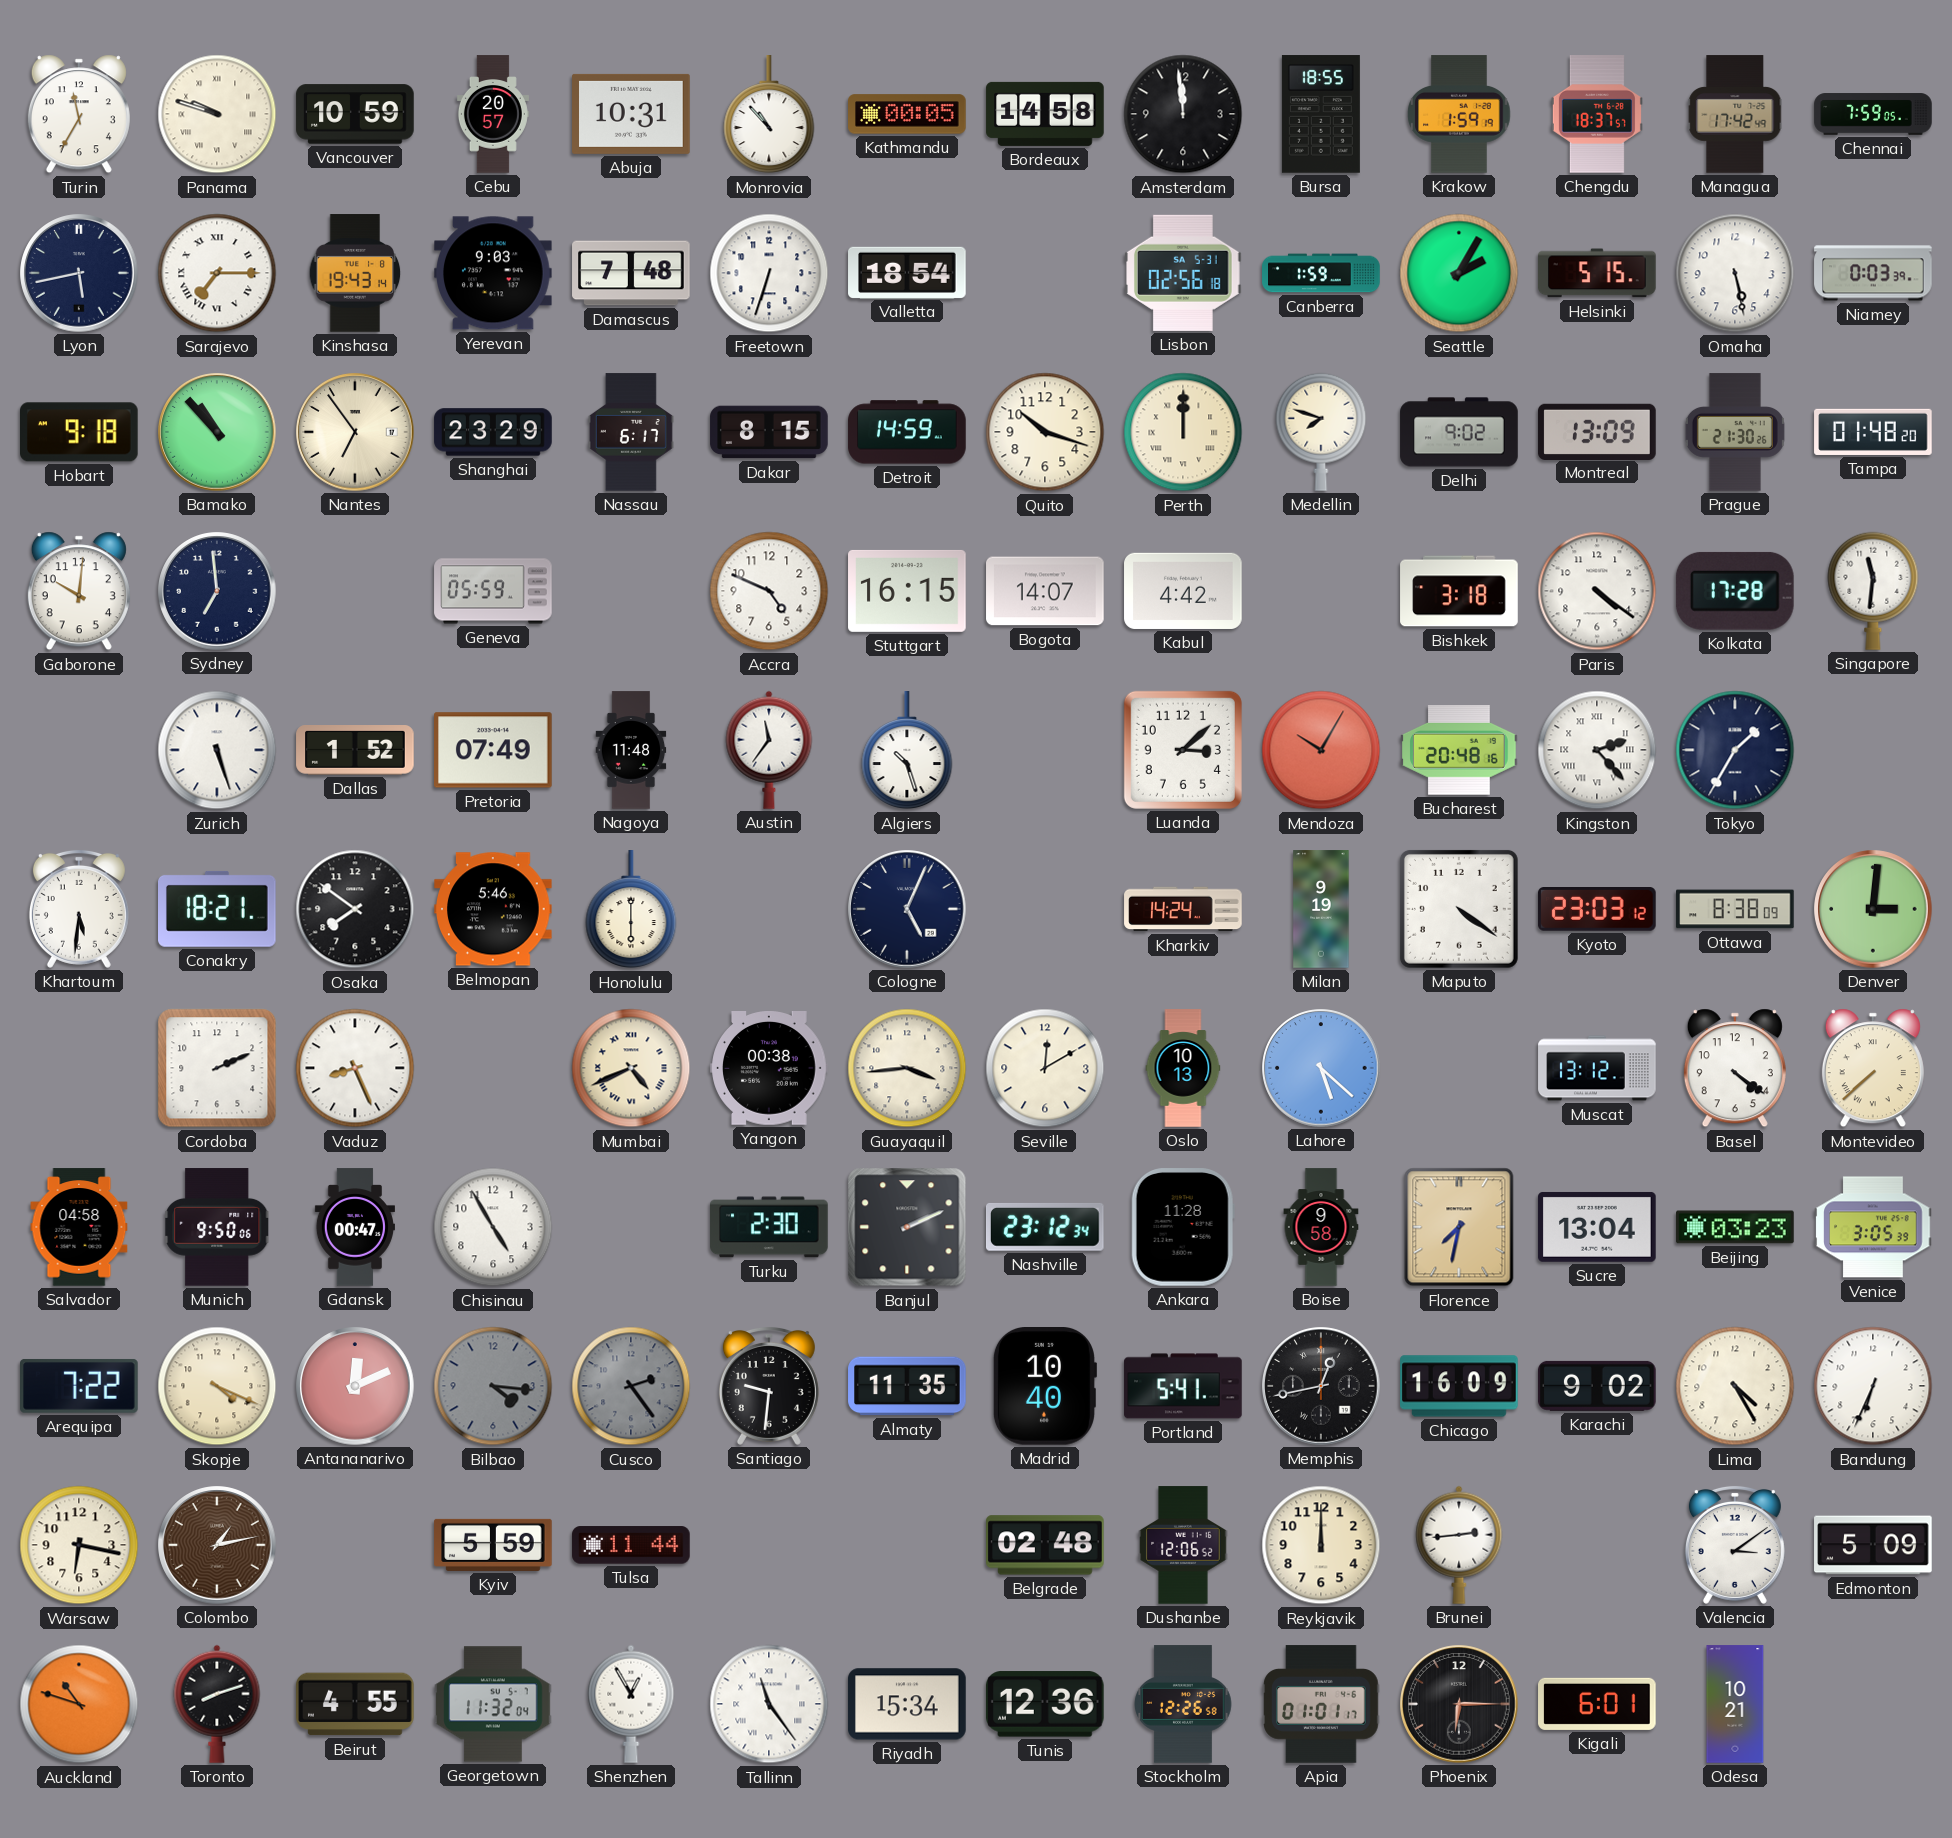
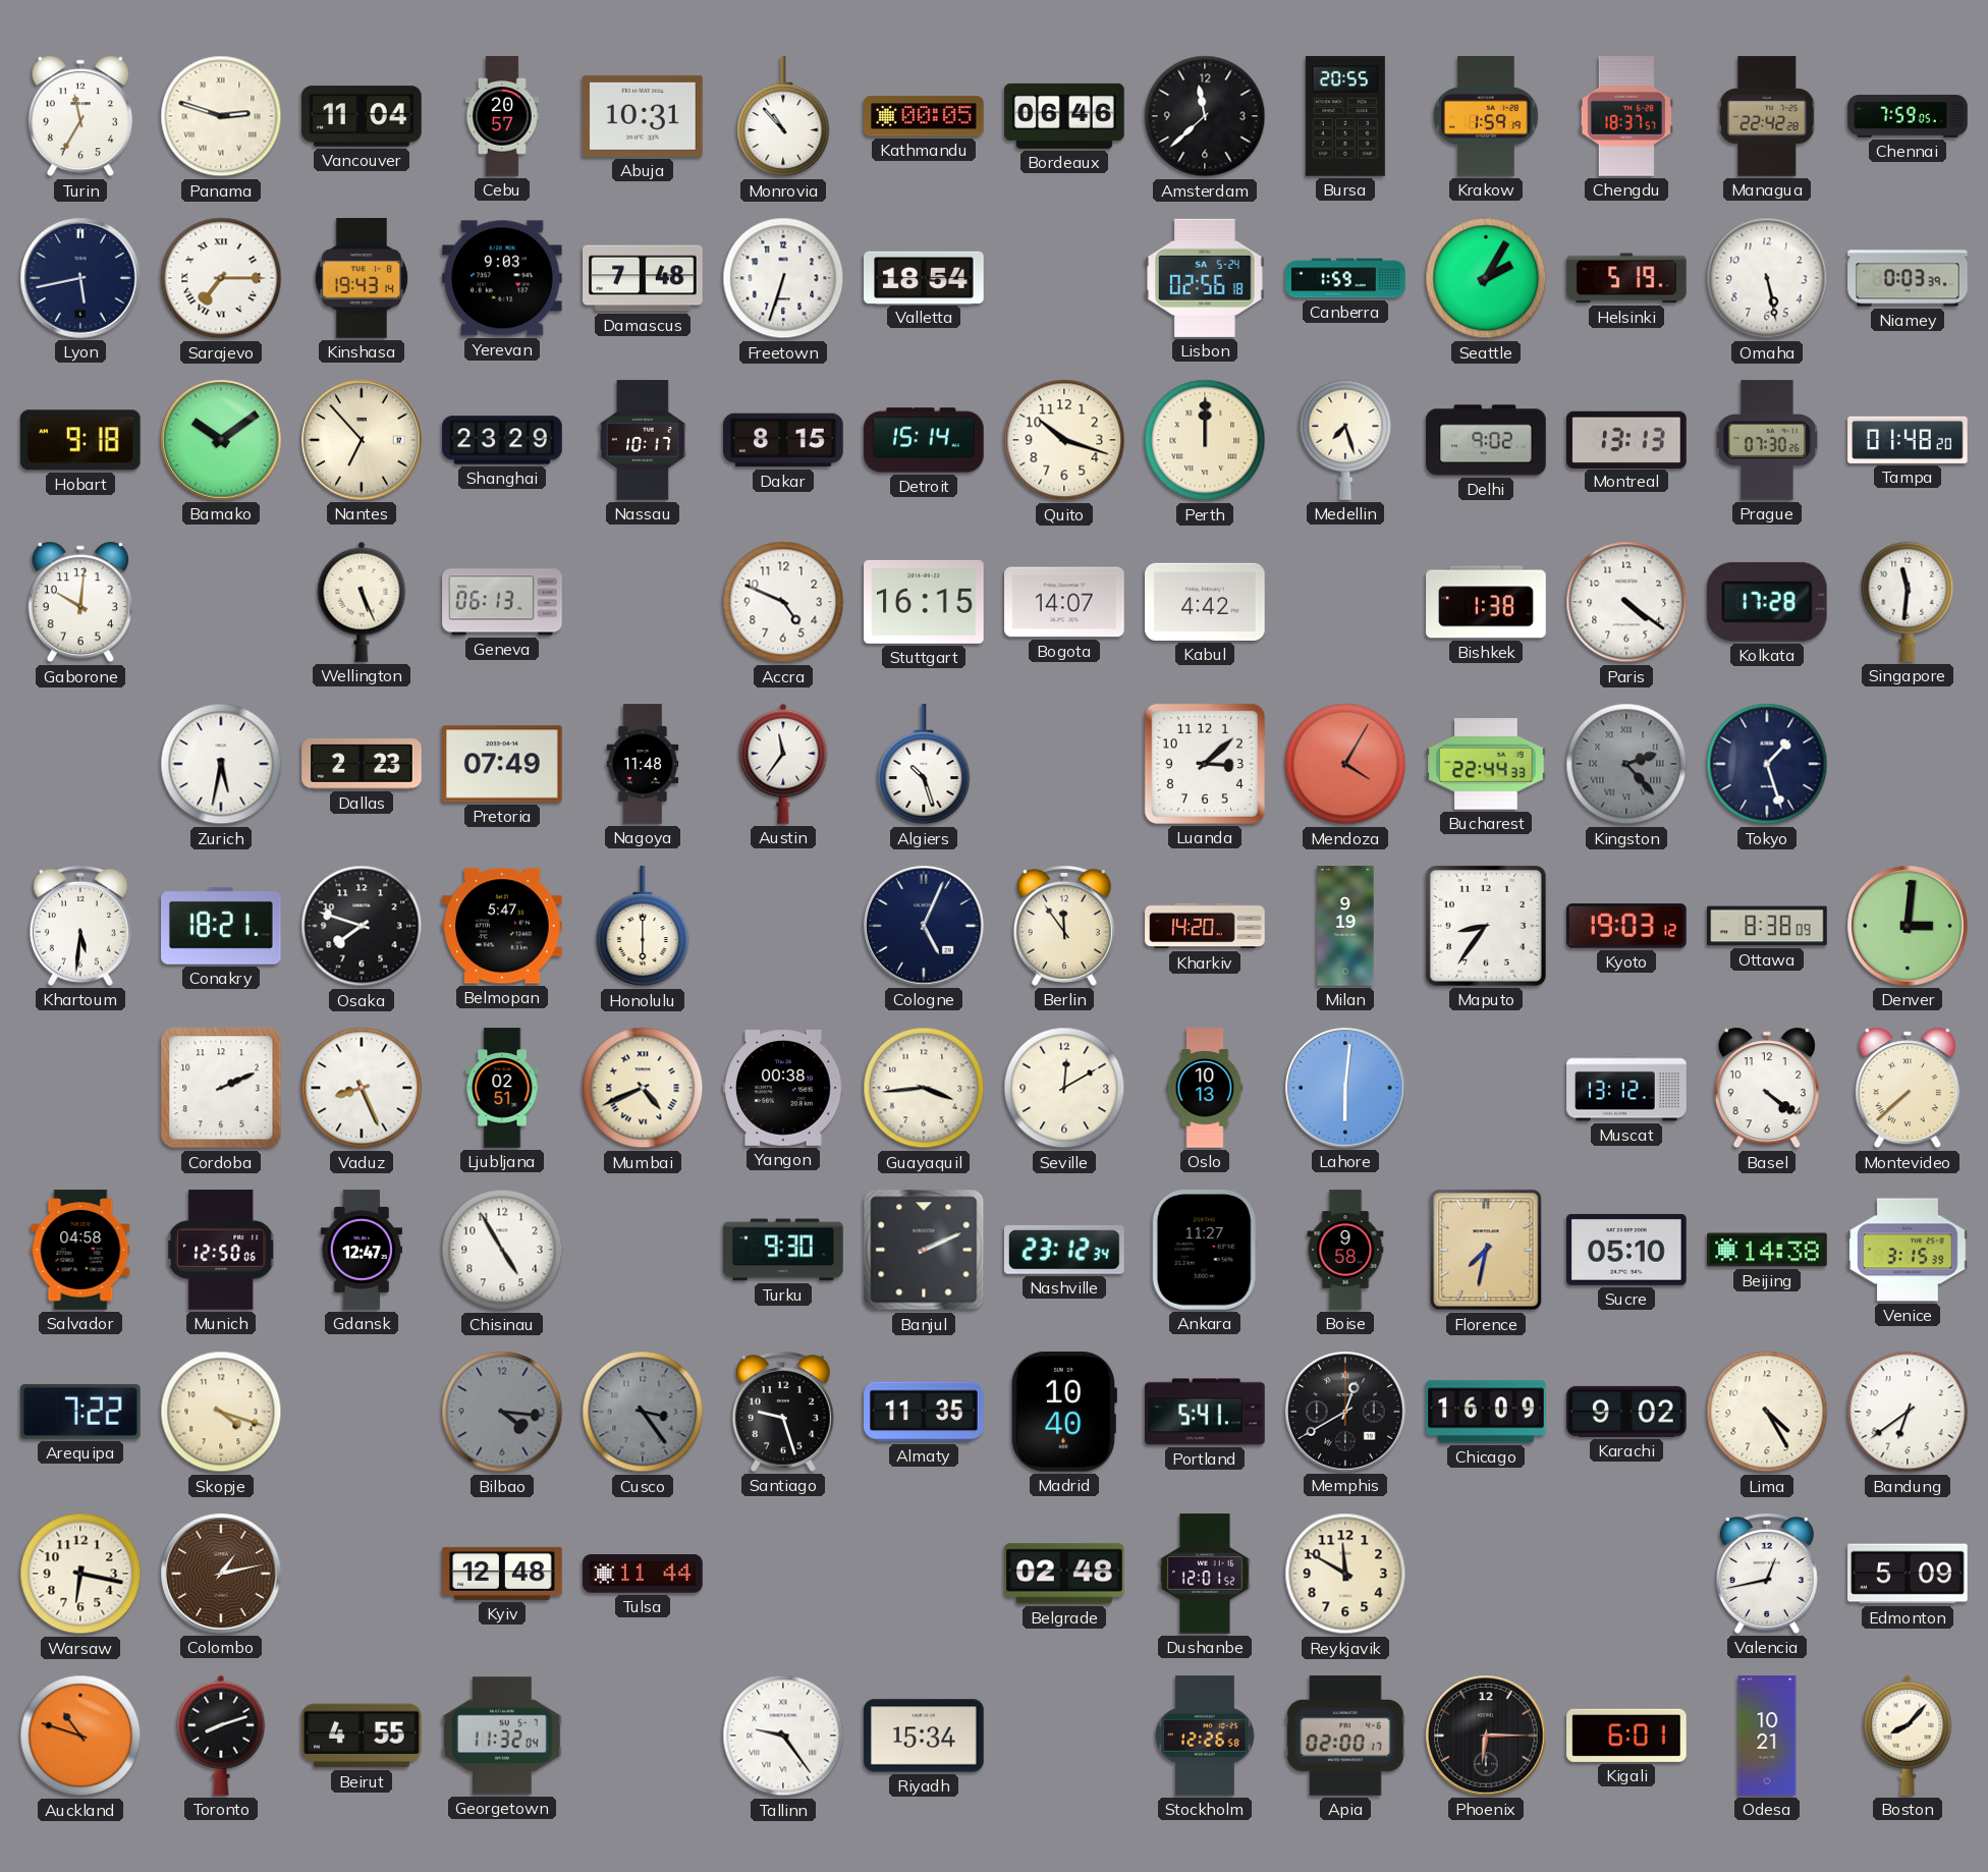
Panama: 9:48 -> 2:48 (221, 116)
Vancouver: 10:59 -> 11:04 (362, 116)
Bordeaux: 14:58 -> 06:46 (1064, 116)
Amsterdam: 11:59 -> 11:38 (1205, 116)
Bursa: 18:55 -> 20:55 (1345, 116)
Managua: 17:42 -> 22:42 (1767, 116)
Lisbon date: SA 5-31 -> SA 5-24 (1206, 278)
Helsinki: 5:15 -> 5:19 (1626, 278)
Bamako: 10:53 -> 10:09 (221, 440)
Nantes: 6:54 -> 6:53 (362, 440)
Nassau: 6:17 -> 10:17 (643, 440)
Detroit: 14:59 -> 15:14 (924, 440)
Medellin: 7:48 -> 7:27 (1345, 440)
Montreal: 13:09 -> 13:13 (1626, 439)
Prague: 21:30 -> 07:30 (1767, 440)
Sydney: 6:59 -> none (217, 591)
Wellington: none -> 5:26 (362, 602)
Geneva: 05:59 -> 06:13 (502, 602)
Bishkek: 3:18 -> 1:38 (1486, 602)
Zurich: 5:27 -> 5:32 (221, 764)
Dallas: 1:52 -> 2:23 (362, 765)
Mendoza: 10:05 -> 4:05 (1345, 764)
Bucharest: 20:48 -> 22:44 (1486, 765)
Kingston dial: white -> grey (1626, 764)
Tokyo: 1:35 -> 1:27 (1767, 764)
Osaka: 7:51 -> 7:48 (362, 926)
Belmopan: 5:46 -> 5:47 (502, 926)
Berlin: none -> 11:54 (1064, 926)
Kharkiv: 14:24 -> 14:20 (1205, 926)
Maputo: 4:21 -> 8:36 (1486, 926)
Kyoto: 23:03 -> 19:03 (1626, 927)
Ljubljana: none -> 02:51 (502, 1088)
Lahore: 5:22 -> 6:01 (1345, 1088)
Munich: 9:50 -> 12:50 (221, 1250)
Gdansk: 00:47 -> 12:47 (362, 1250)
Turku: 2:30 -> 9:30 (783, 1250)
Ankara: 11:28 -> 11:27 (1205, 1250)
Sucre: 13:04 -> 05:10 (1626, 1250)
Beijing: 03:23 -> 14:38 (1767, 1250)
Venice: 3:05 -> 3:15 (1908, 1250)
Skopje: 4:19 -> 4:18 (221, 1412)
Antananarivo: 12:11 -> none (355, 1386)
Cusco: 2:24 -> 3:24 (643, 1412)
Santiago: 9:31 -> 9:27 (783, 1412)
Memphis: 12:43 -> 12:40 (1345, 1412)
Bandung: 6:34 -> 6:39 (1908, 1412)
Kyiv: 5:59 -> 12:48 (502, 1574)
Dushanbe: 12:06 -> 12:01 (1205, 1574)
Reykjavik: 12:00 -> 11:50 (1345, 1574)
Brunei: 2:44 -> none (1459, 1545)
Valencia: 3:09 -> 12:43 (1767, 1574)
Shenzhen: 12:55 -> none (631, 1704)
Tallinn: 11:24 -> 9:24 (783, 1736)
Tunis: 12:36 -> none (1046, 1704)
Apia: 01:01 -> 02:00 (1345, 1736)
Boston: none -> 8:07 (1908, 1736)
